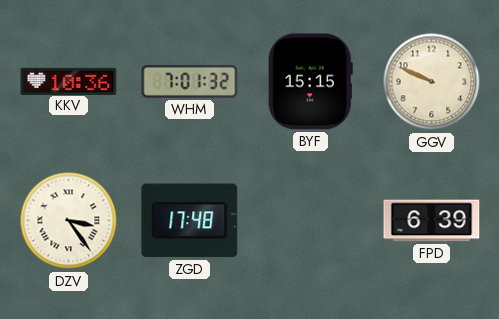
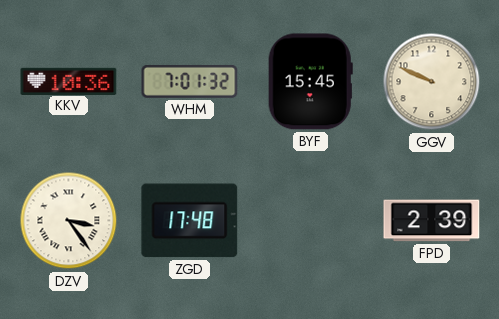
BYF: 15:15 -> 15:45 (310, 82)
FPD: 6:39 -> 2:39 (432, 221)
